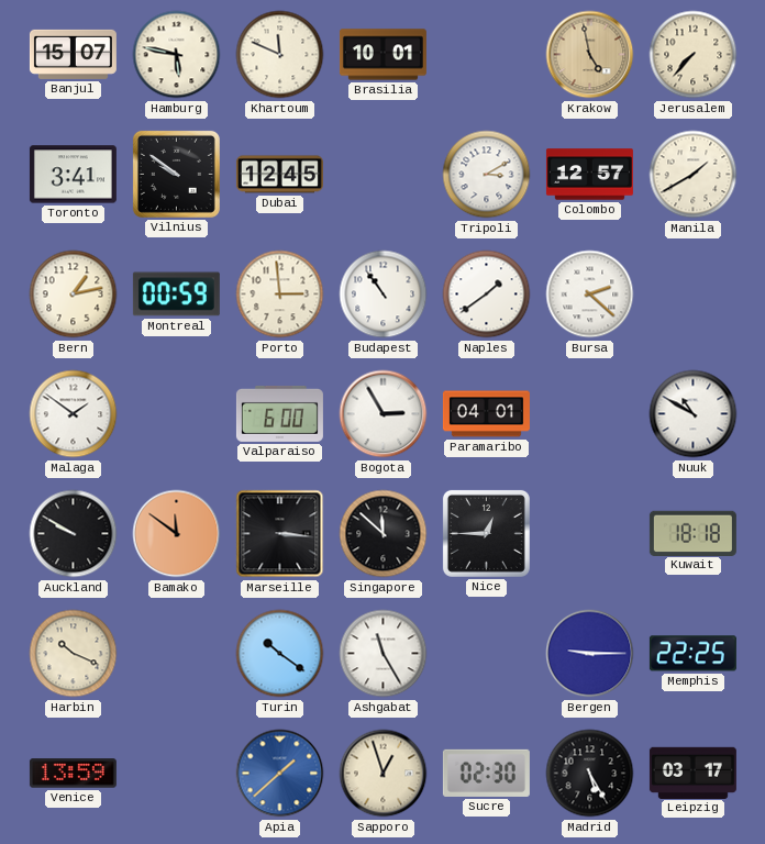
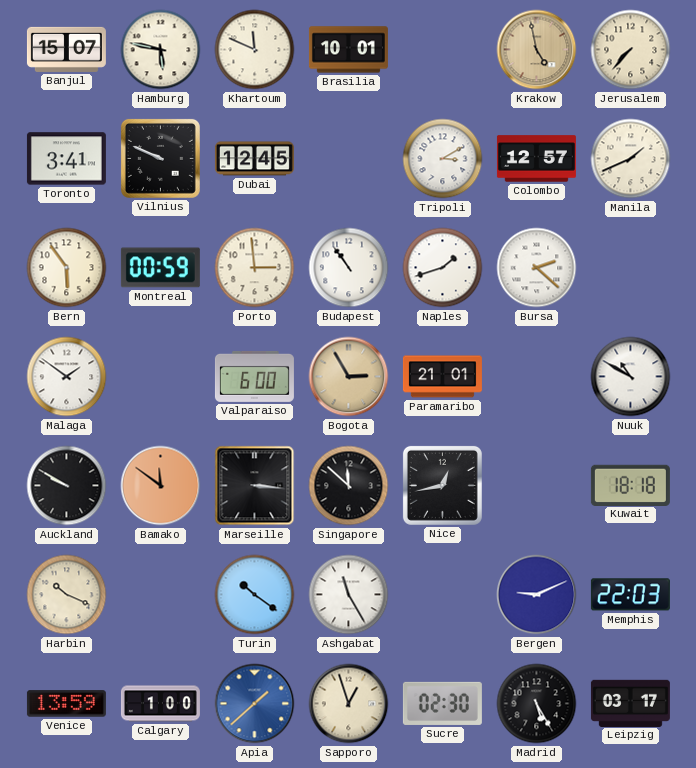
Vilnius: 9:51 -> 9:49 (160, 158)
Manila: 1:40 -> 1:41 (631, 159)
Bern: 1:13 -> 5:54 (67, 268)
Naples: 1:39 -> 1:42 (443, 268)
Bogota dial: white -> champagne (349, 377)
Paramaribo: 04:01 -> 21:01 (442, 377)
Nice: 12:45 -> 12:43 (442, 485)
Bergen: 9:15 -> 9:11 (537, 595)
Memphis: 22:25 -> 22:03 (630, 595)
Calgary: none -> 1:00 (160, 704)
